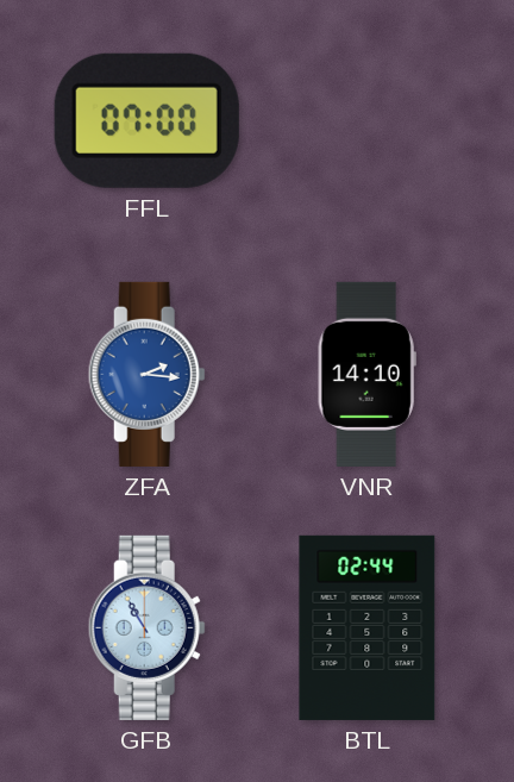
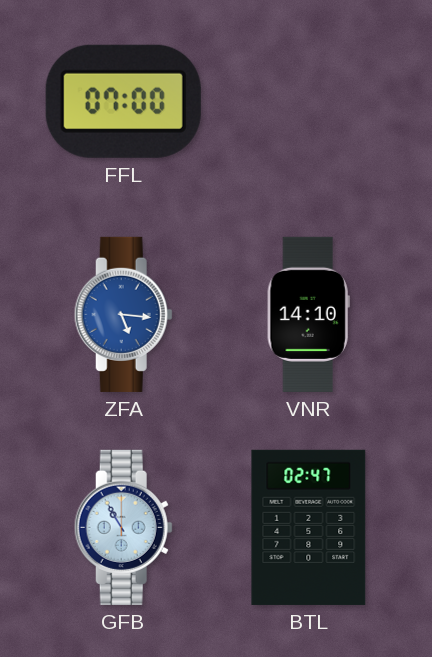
ZFA: 2:16 -> 5:16 (123, 314)
BTL: 02:44 -> 02:47 (309, 527)
